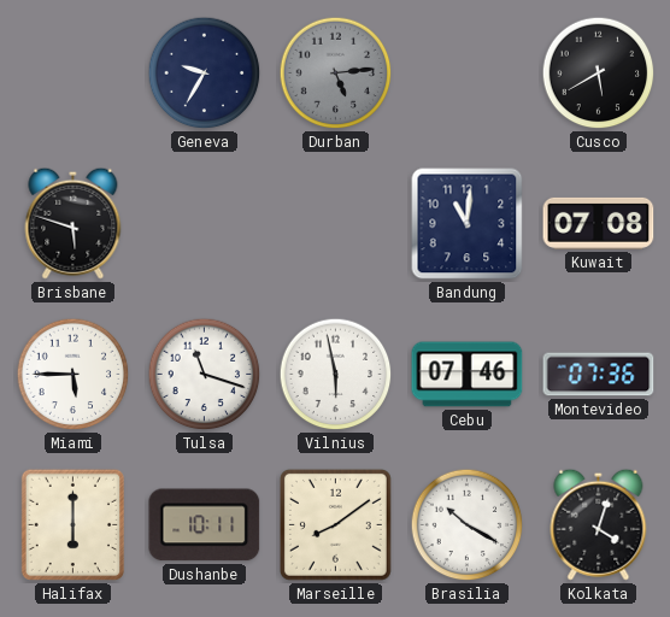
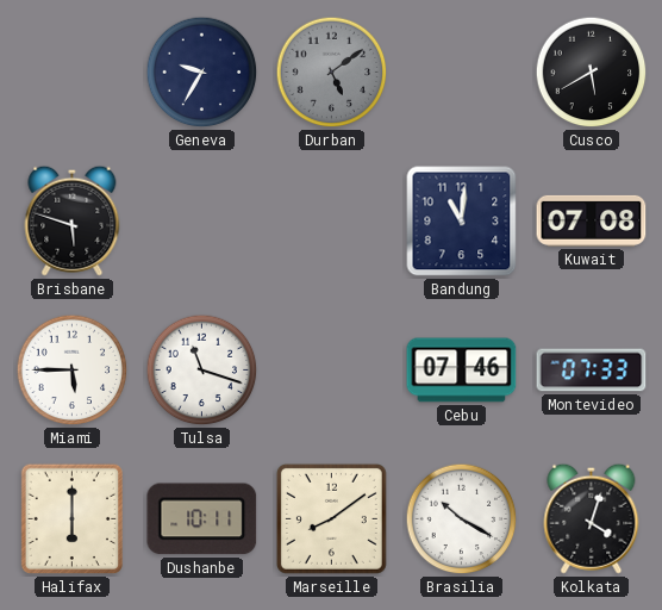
Durban: 5:14 -> 5:09 (332, 73)
Vilnius: 5:58 -> none (336, 375)
Montevideo: 07:36 -> 07:33 (592, 371)
